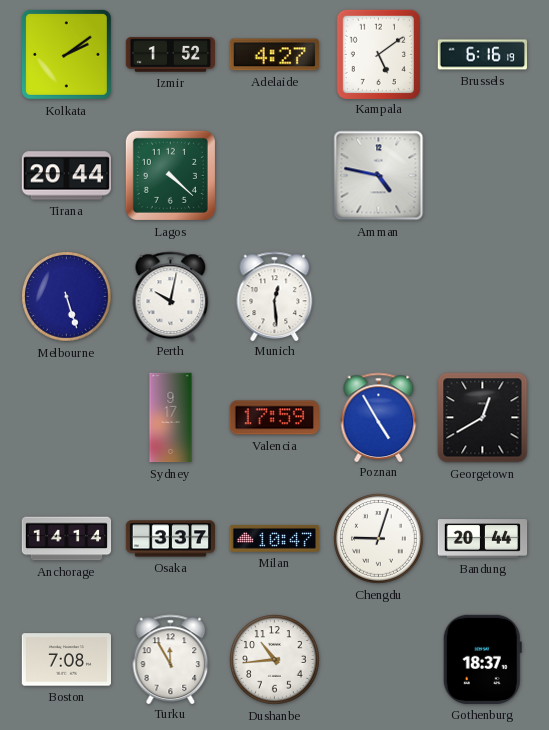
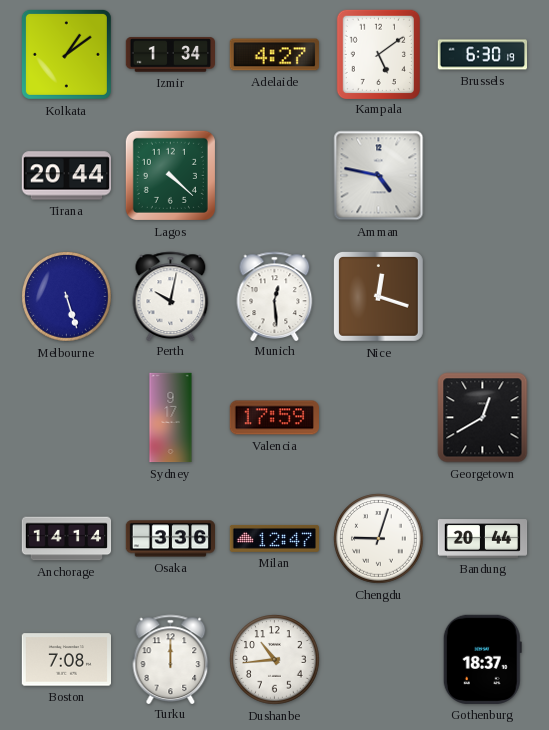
Kolkata: 2:09 -> 1:09 (66, 54)
Izmir: 1:52 -> 1:34 (170, 55)
Brussels: 6:16 -> 6:30 (482, 55)
Nice: none -> 12:18 (378, 296)
Poznan: 4:55 -> none (379, 417)
Osaka: 3:37 -> 3:36 (171, 539)
Milan: 10:47 -> 12:47 (275, 538)
Turku: 11:55 -> 12:00 (171, 659)
